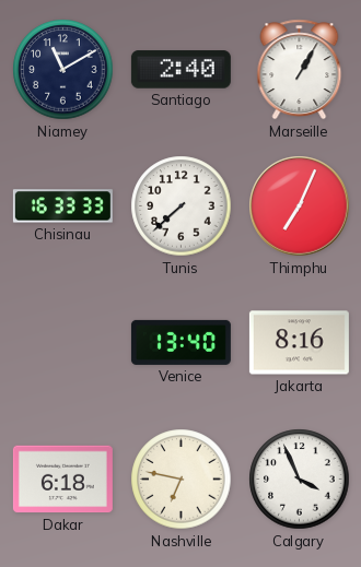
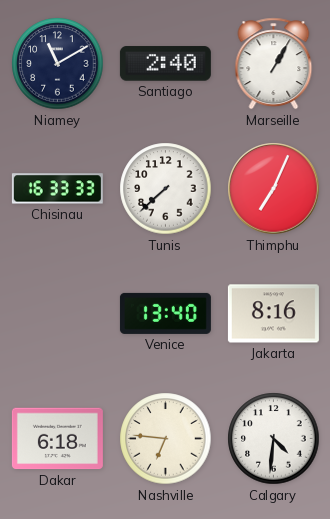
Nashville: 6:47 -> 6:46 (166, 439)
Calgary: 3:56 -> 4:31 (274, 439)
